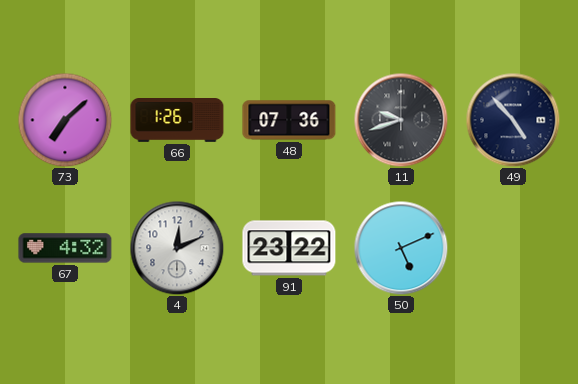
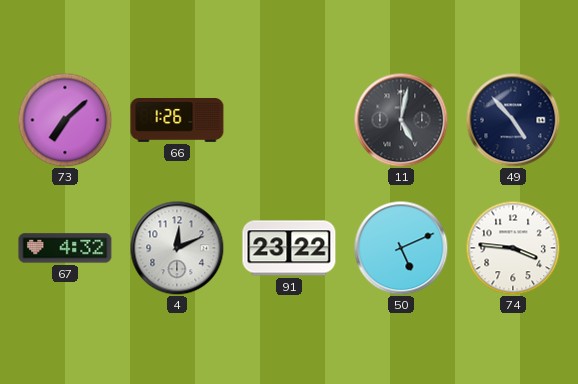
48: 07:36 -> none (289, 120)
11: 9:42 -> 5:02 (401, 120)
74: none -> 3:46 (513, 248)
